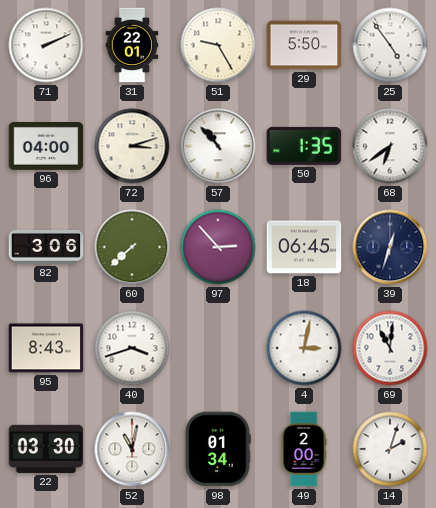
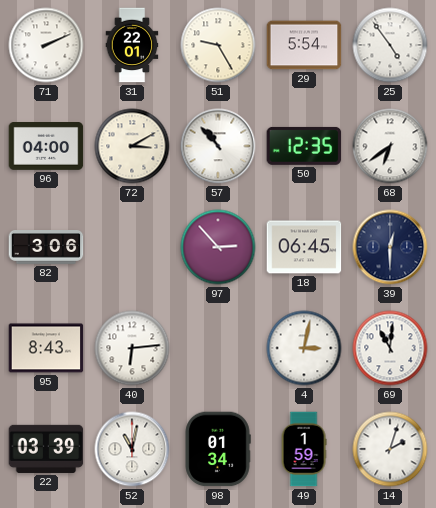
29: 5:50 -> 5:54 (304, 45)
72: 3:12 -> 3:10 (132, 146)
50: 1:35 -> 12:35 (304, 146)
60: 7:38 -> none (132, 247)
39: 12:33 -> 12:30 (390, 247)
40: 3:42 -> 6:14 (132, 348)
22: 03:30 -> 03:39 (46, 449)
49: 2:00 -> 1:59 (304, 449)
